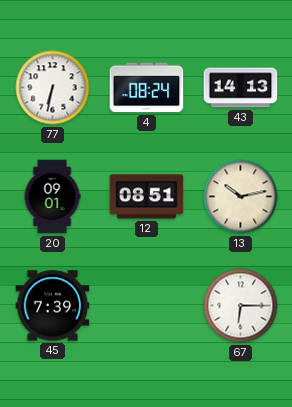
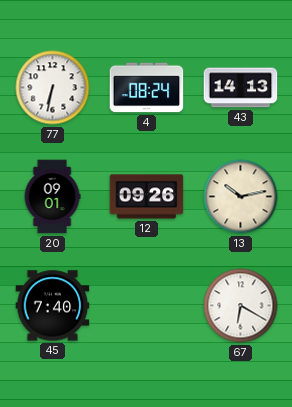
12: 08:51 -> 09:26 (147, 197)
45: 7:39 -> 7:40 (53, 306)
67: 6:15 -> 6:20 (241, 306)
